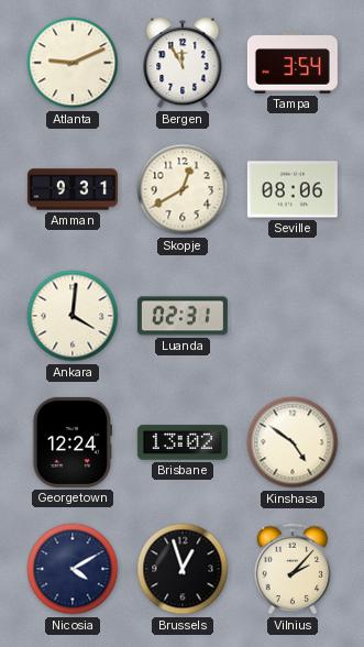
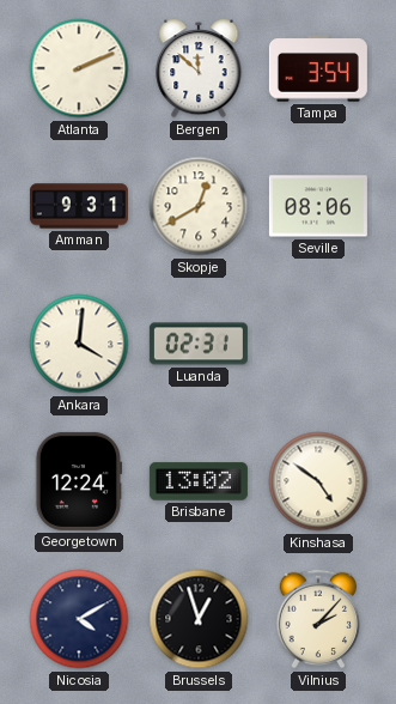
Atlanta: 9:11 -> 2:11 (79, 68)
Bergen: 11:55 -> 11:52 (199, 69)
